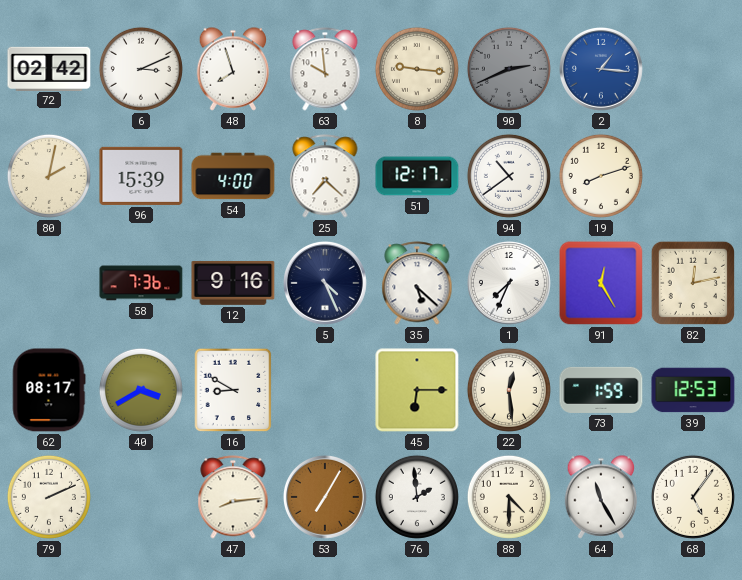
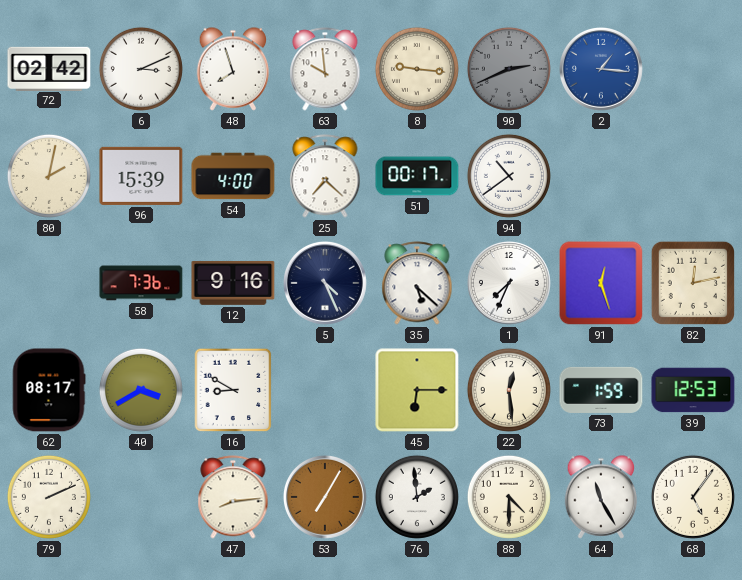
51: 12:17 -> 00:17 (417, 176)
19: 8:12 -> none (601, 176)
91: 12:25 -> 12:27 (601, 283)
